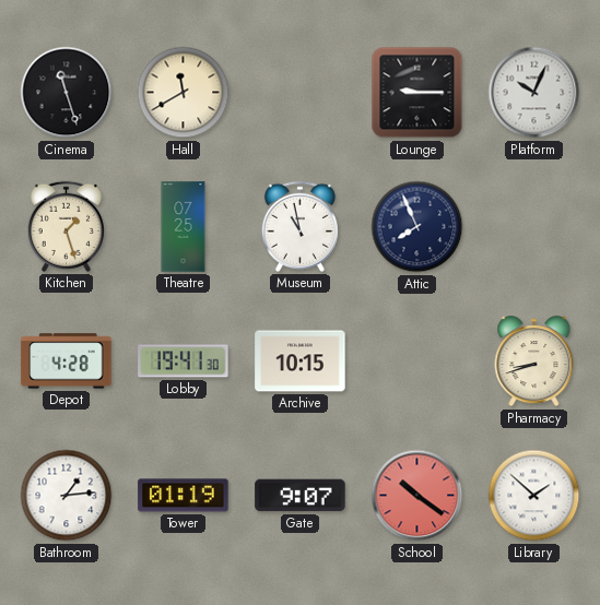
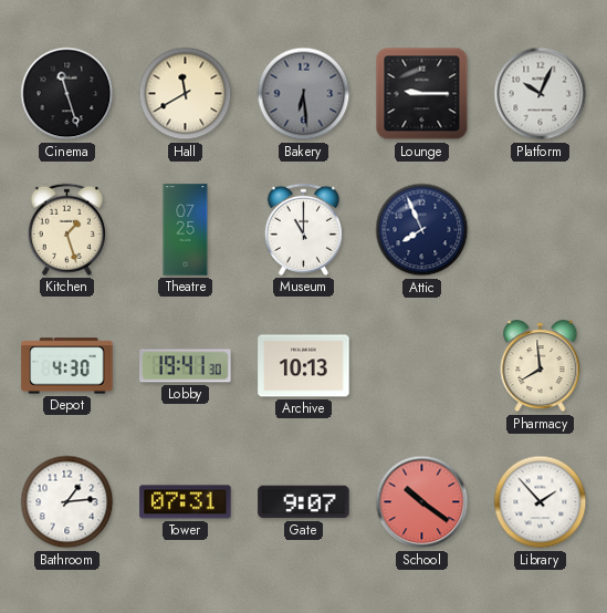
Bakery: none -> 6:29 (304, 94)
Museum: 10:58 -> 11:00 (303, 229)
Depot: 4:28 -> 4:30 (67, 366)
Archive: 10:15 -> 10:13 (304, 366)
Pharmacy: 8:42 -> 7:59 (541, 366)
Tower: 01:19 -> 07:31 (186, 502)
Library: 1:52 -> 1:53 (541, 502)
